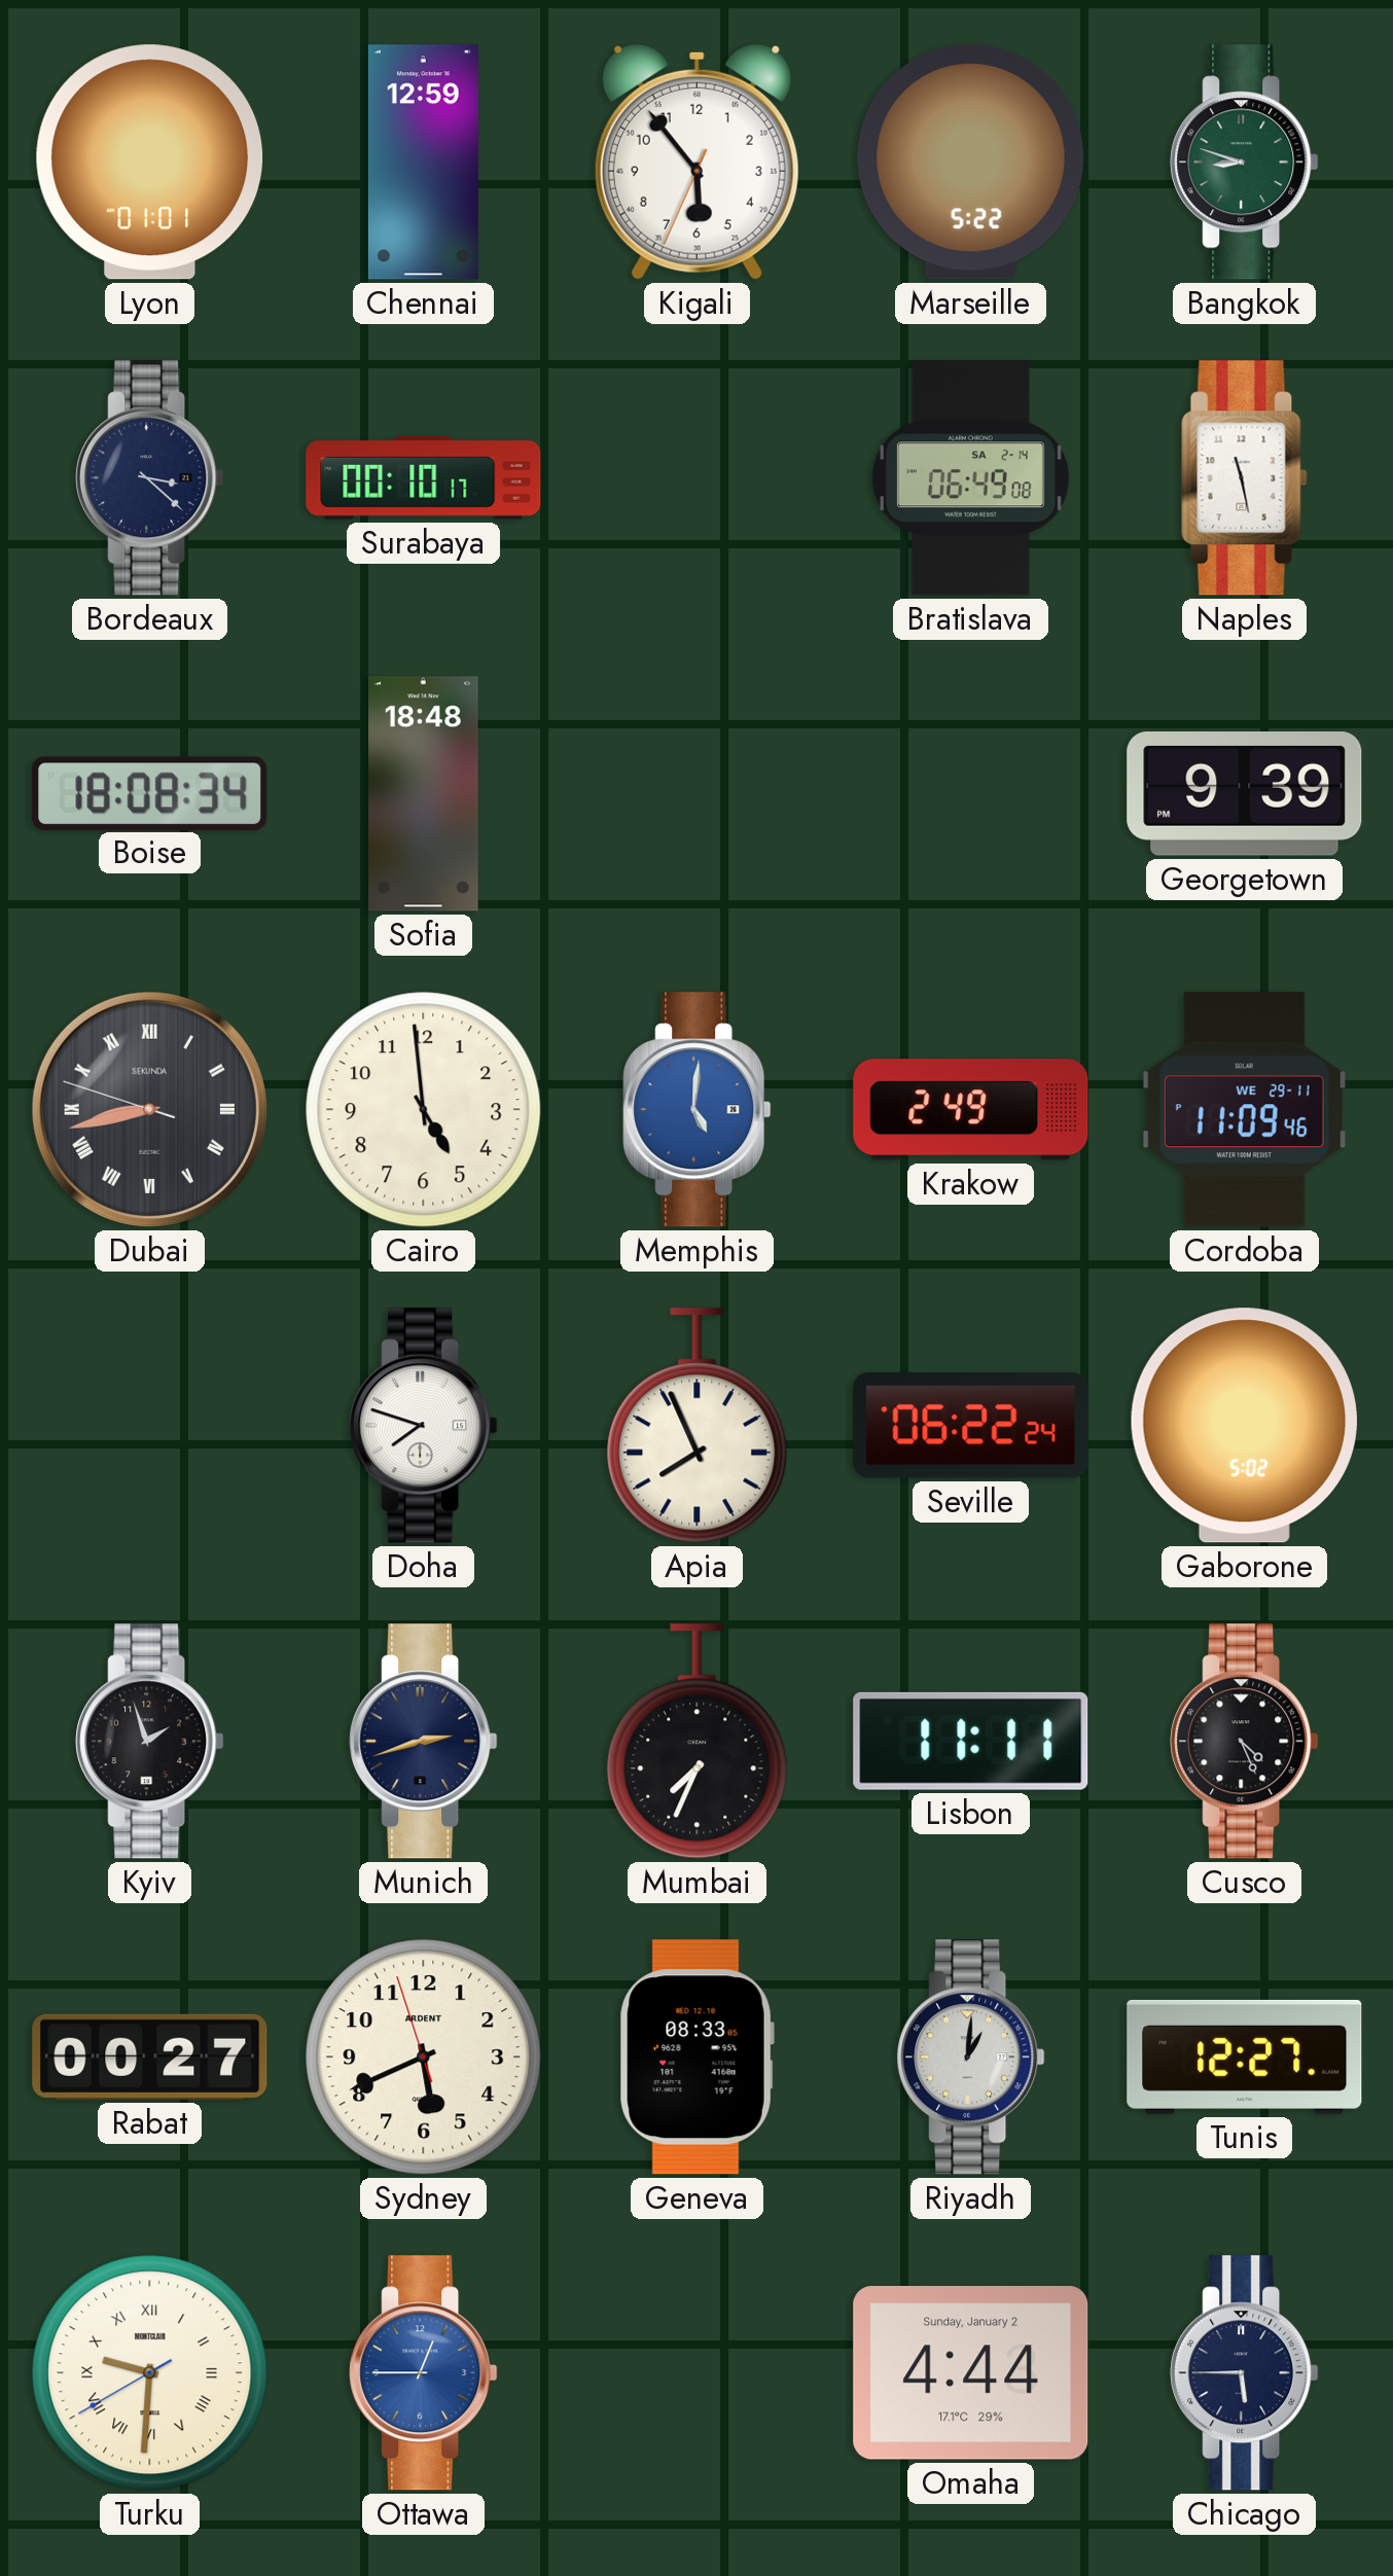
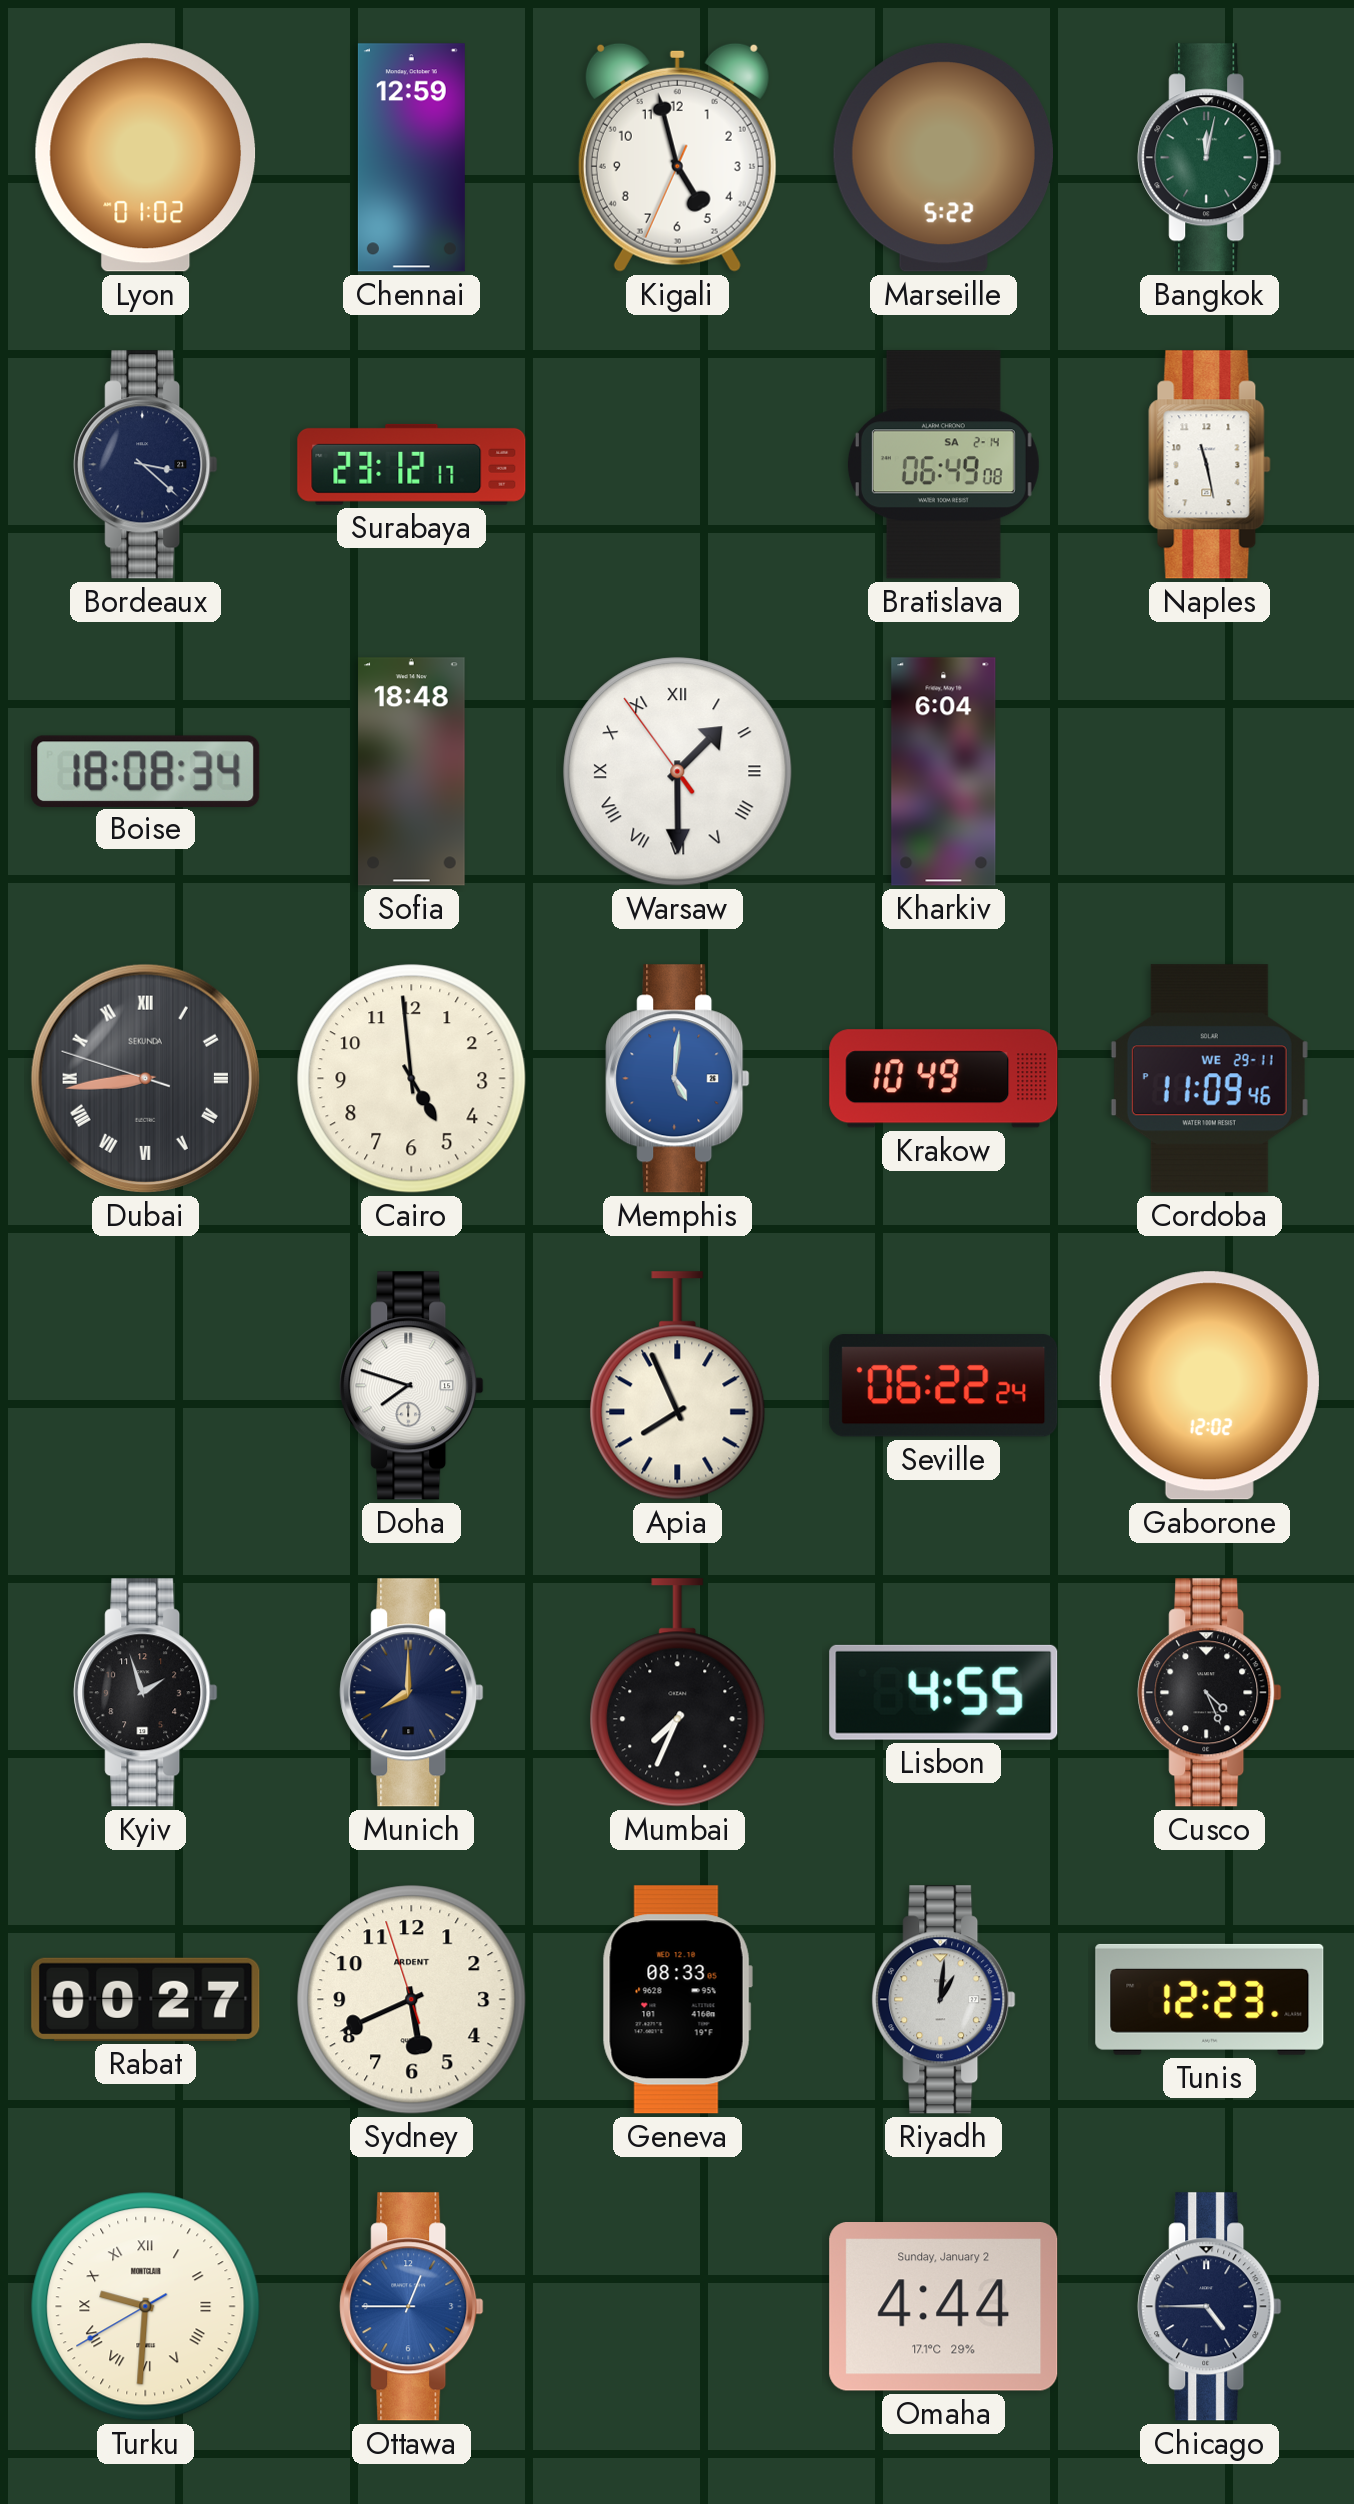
Lyon: 01:01 -> 01:02 (146, 158)
Kigali: 5:53 -> 4:57 (677, 157)
Bangkok: 8:48 -> 12:02 (1210, 158)
Surabaya: 00:10 -> 23:12 (412, 464)
Warsaw: none -> 1:29 (678, 772)
Kharkiv: none -> 6:04 (944, 772)
Georgetown: 9:39 -> none (1245, 794)
Dubai: 8:42 -> 8:43 (145, 1078)
Krakow: 2:49 -> 10:49 (944, 1079)
Gaborone: 5:02 -> 12:02 (1209, 1386)
Munich: 2:42 -> 8:00 (412, 1693)
Lisbon: 11:11 -> 4:55 (944, 1692)
Tunis: 12:27 -> 12:23 (1210, 1999)
Chicago: 5:45 -> 4:45 (1210, 2307)
